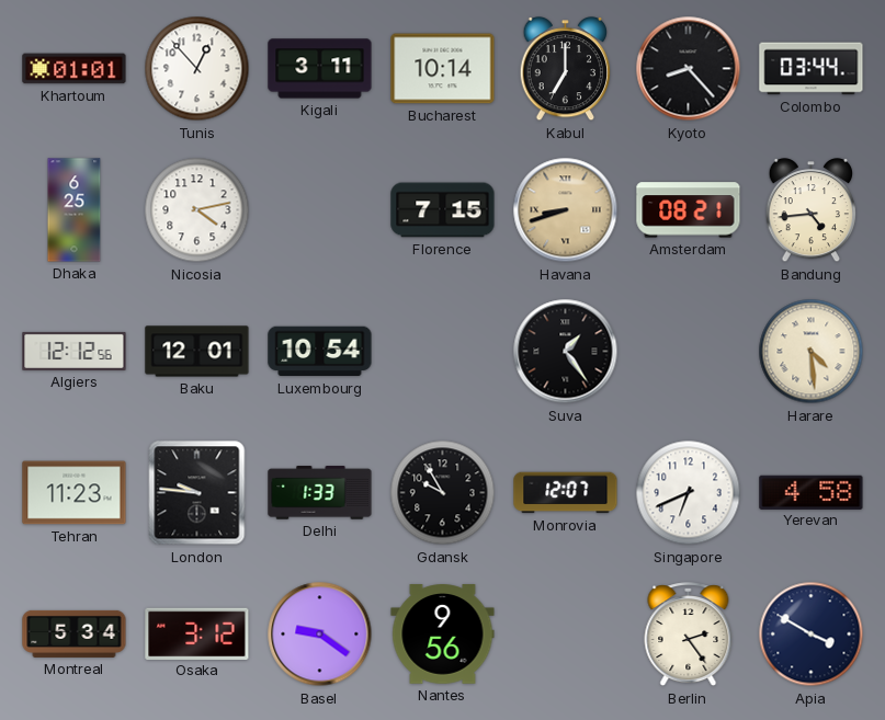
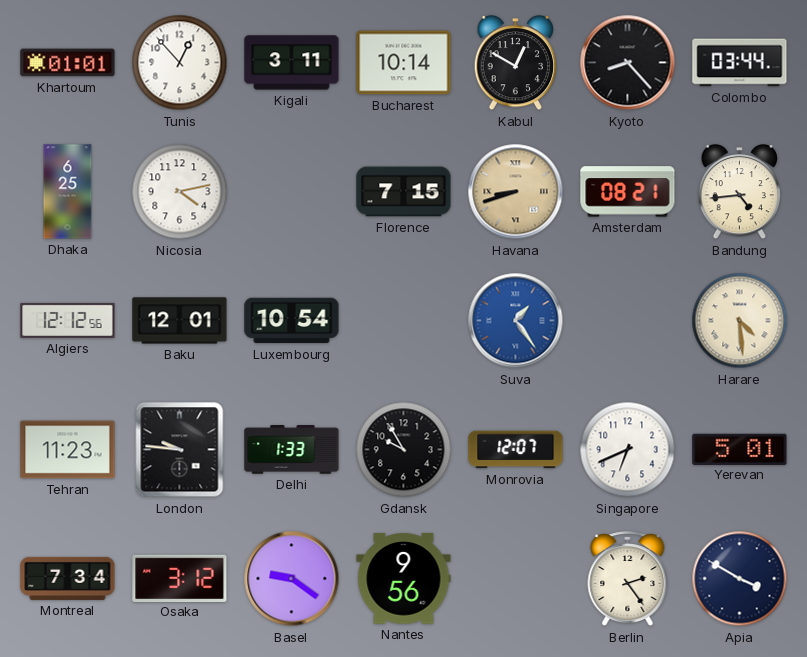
Kabul: 7:00 -> 12:50 (516, 64)
Suva dial: black -> blue (516, 321)
Yerevan: 4:58 -> 5:01 (740, 449)
Montreal: 5:34 -> 7:34 (68, 578)
